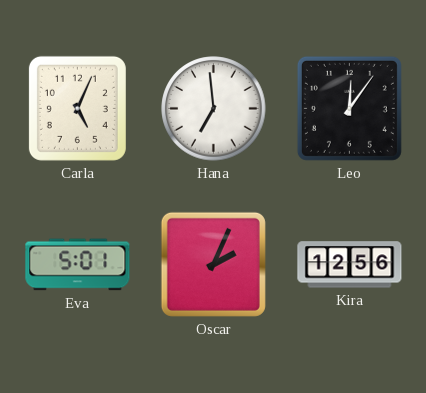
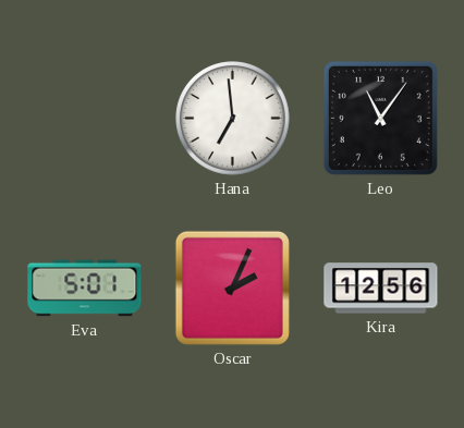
Carla: 5:04 -> none (77, 108)
Leo: 12:06 -> 11:06 (380, 118)
